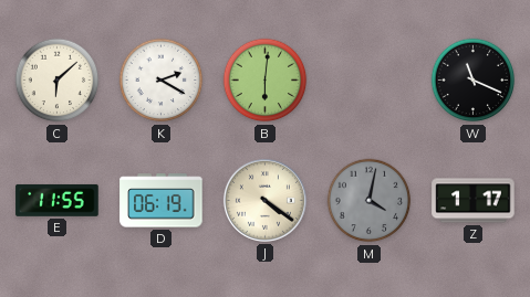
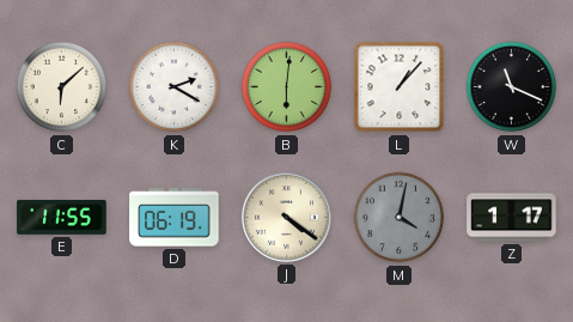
L: none -> 1:07 (400, 87)
